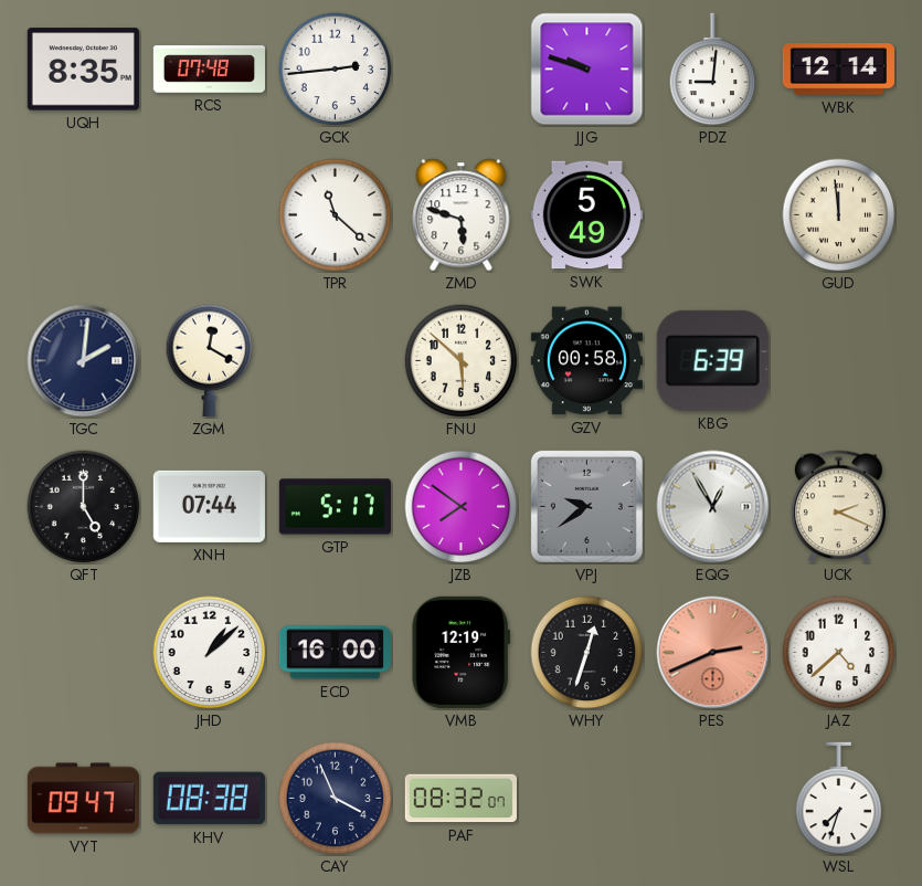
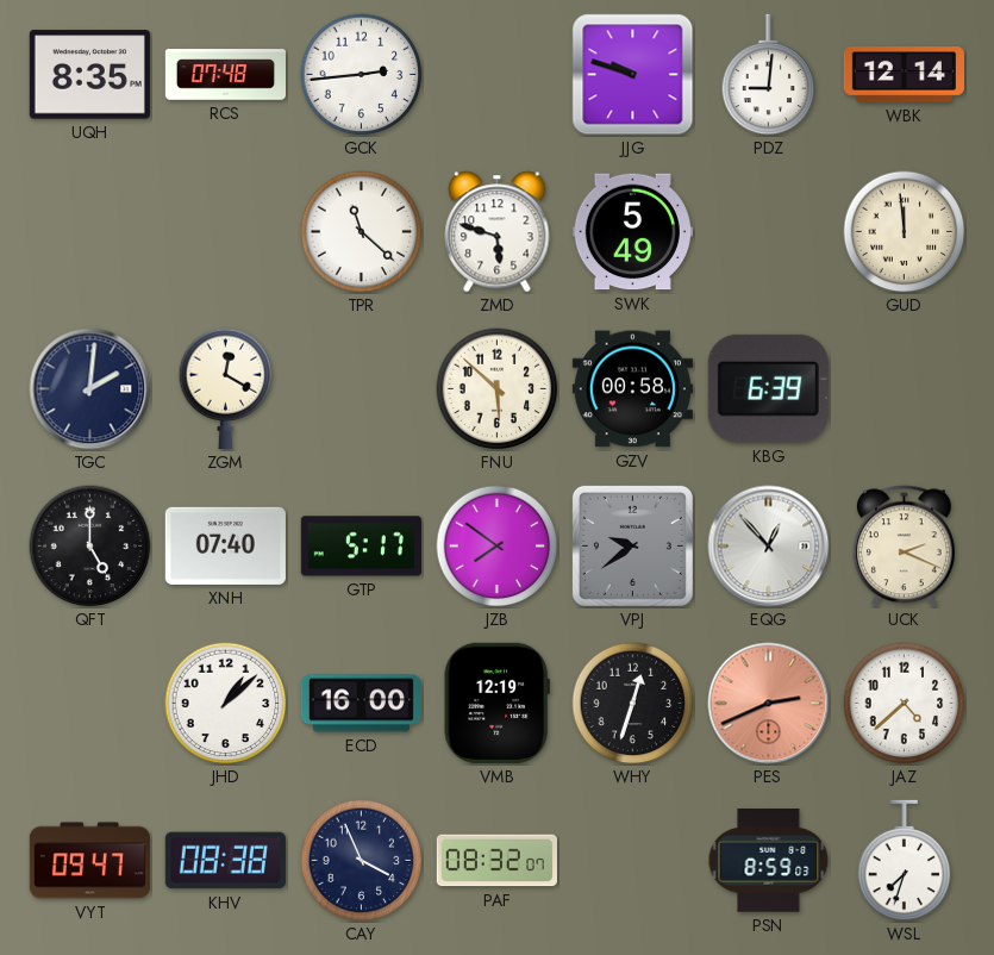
XNH: 07:44 -> 07:40 (225, 545)
EQG: 12:55 -> 12:53 (769, 547)
PSN: none -> 8:59 (769, 861)
